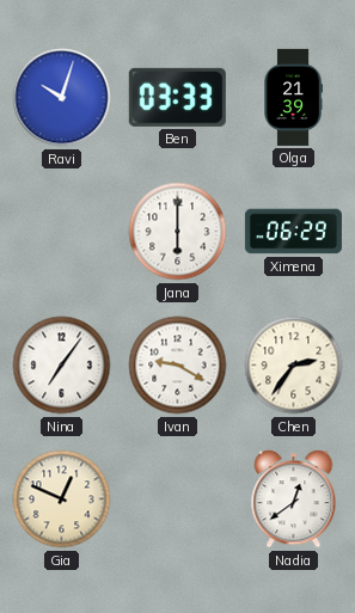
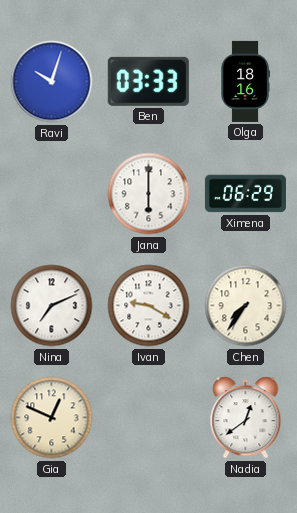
Olga: 21:39 -> 18:16 (245, 81)
Nina: 7:06 -> 7:11 (52, 306)
Chen: 2:36 -> 7:36 (246, 306)
